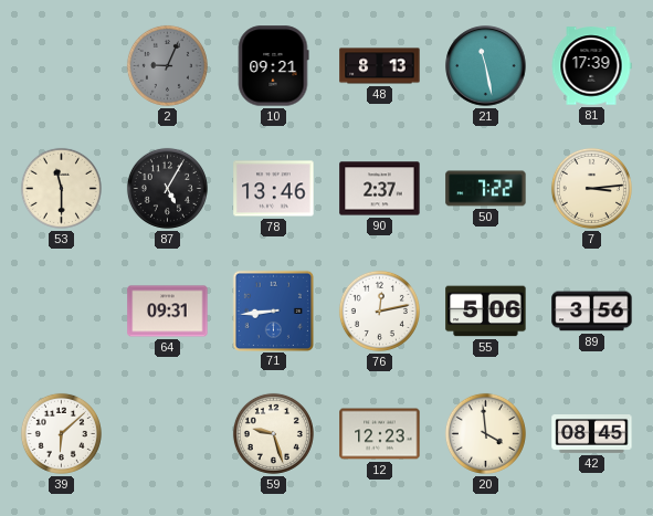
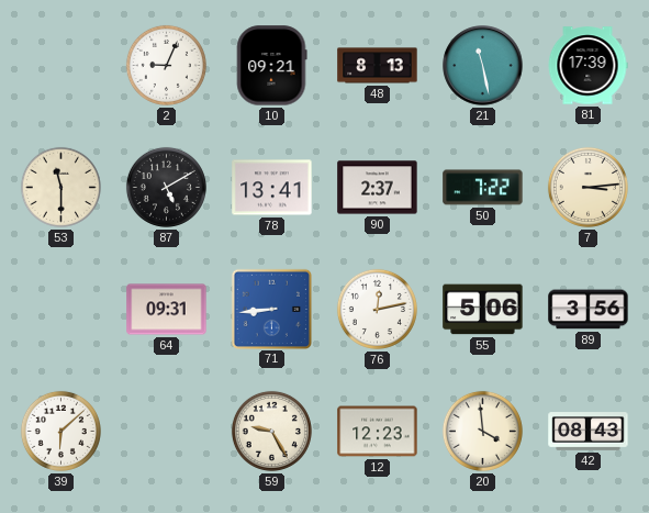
2 dial: grey -> white (166, 65)
87: 5:05 -> 5:10 (166, 187)
78: 13:46 -> 13:41 (272, 188)
59: 9:27 -> 9:25 (271, 431)
42: 08:45 -> 08:43 (589, 432)
